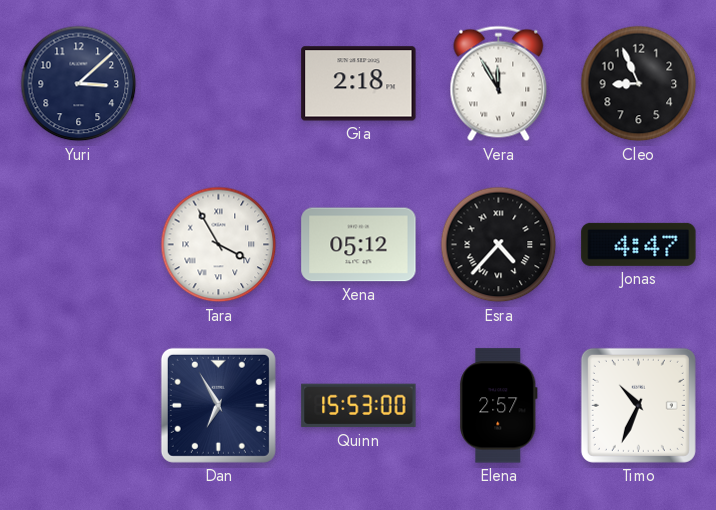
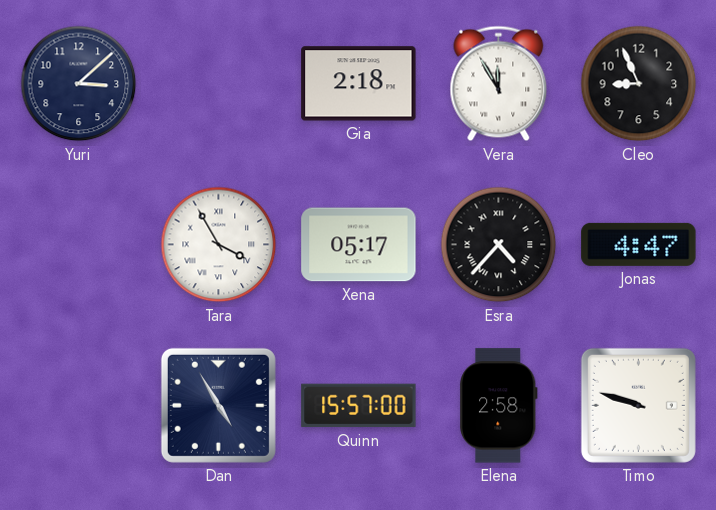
Xena: 05:12 -> 05:17 (359, 245)
Dan: 6:55 -> 4:55 (218, 405)
Quinn: 15:53 -> 15:57 (359, 406)
Elena: 2:57 -> 2:58 (499, 406)
Timo: 10:34 -> 9:48 (638, 405)
